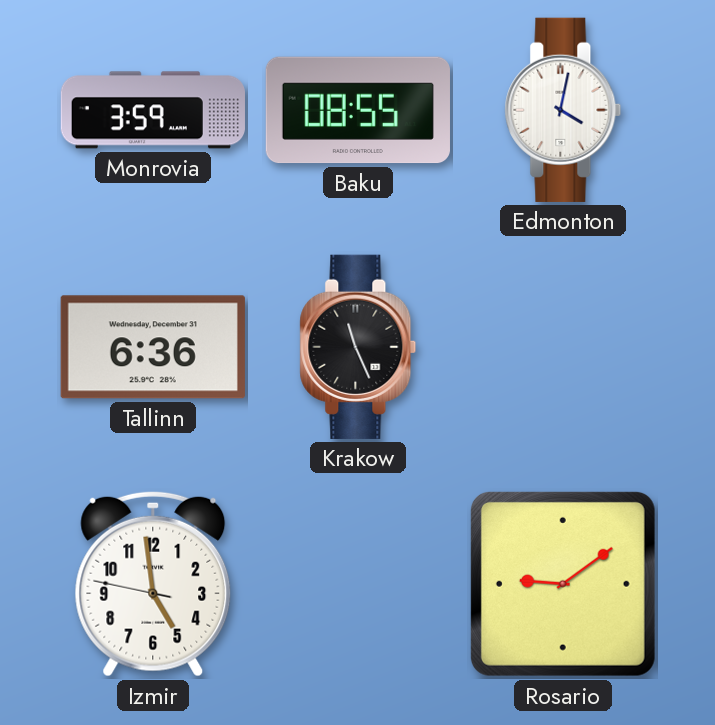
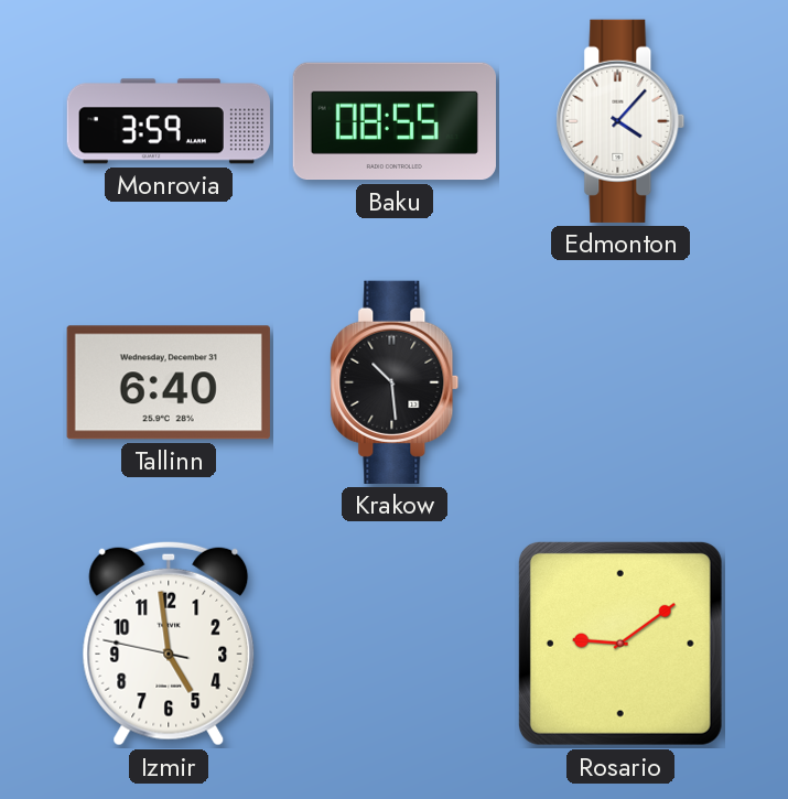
Edmonton: 4:02 -> 4:07 (620, 121)
Tallinn: 6:36 -> 6:40 (169, 382)
Krakow: 11:26 -> 10:29 (395, 382)
